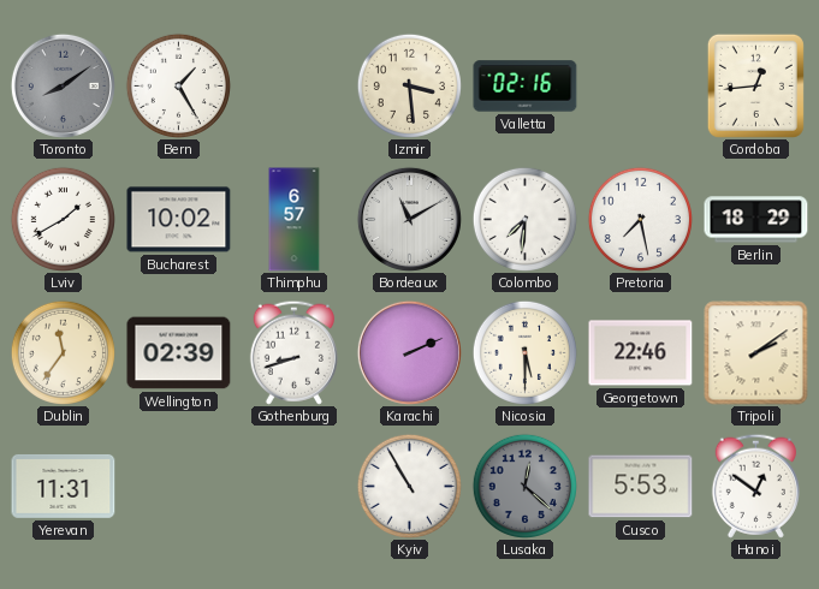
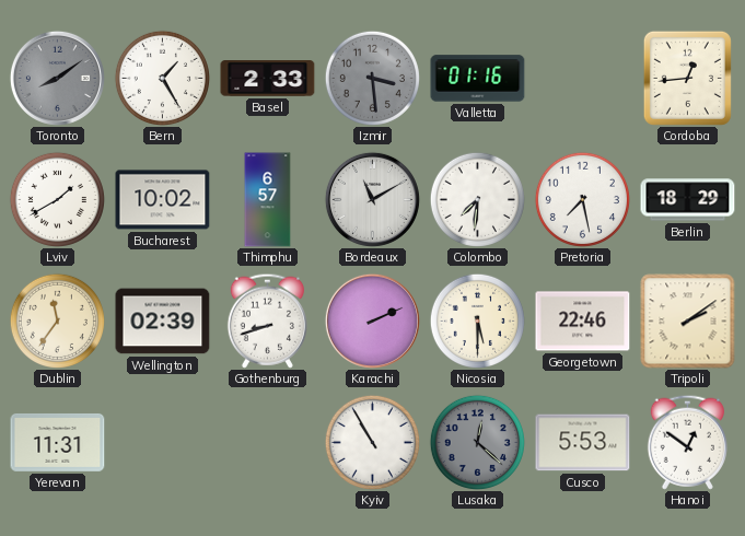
Basel: none -> 2:33 (268, 79)
Izmir dial: cream -> grey (372, 78)
Valletta: 02:16 -> 01:16 (478, 79)
